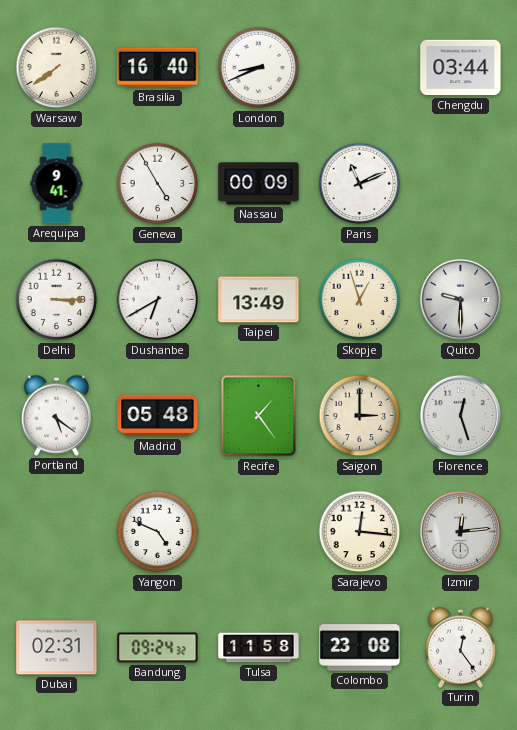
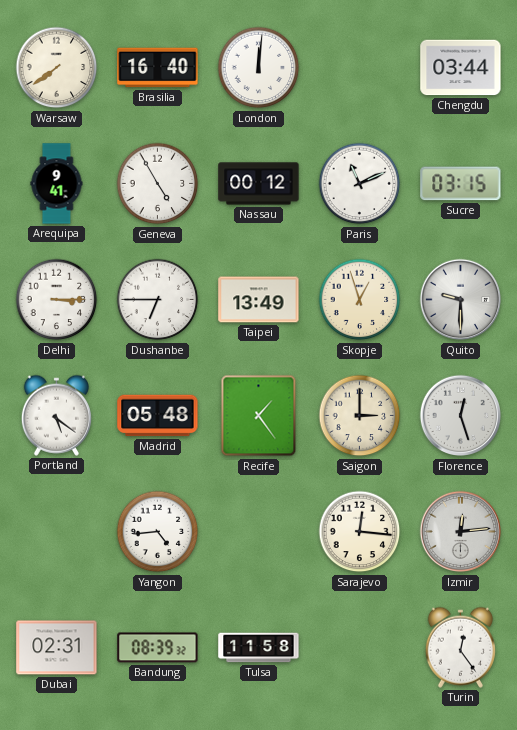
London: 8:41 -> 12:01 (259, 68)
Nassau: 00:09 -> 00:12 (259, 184)
Sucre: none -> 03:15 (461, 184)
Dushanbe: 6:40 -> 6:45 (158, 300)
Yangon: 4:49 -> 4:44 (158, 532)
Bandung: 09:24 -> 08:39 (158, 648)
Colombo: 23:08 -> none (360, 648)
